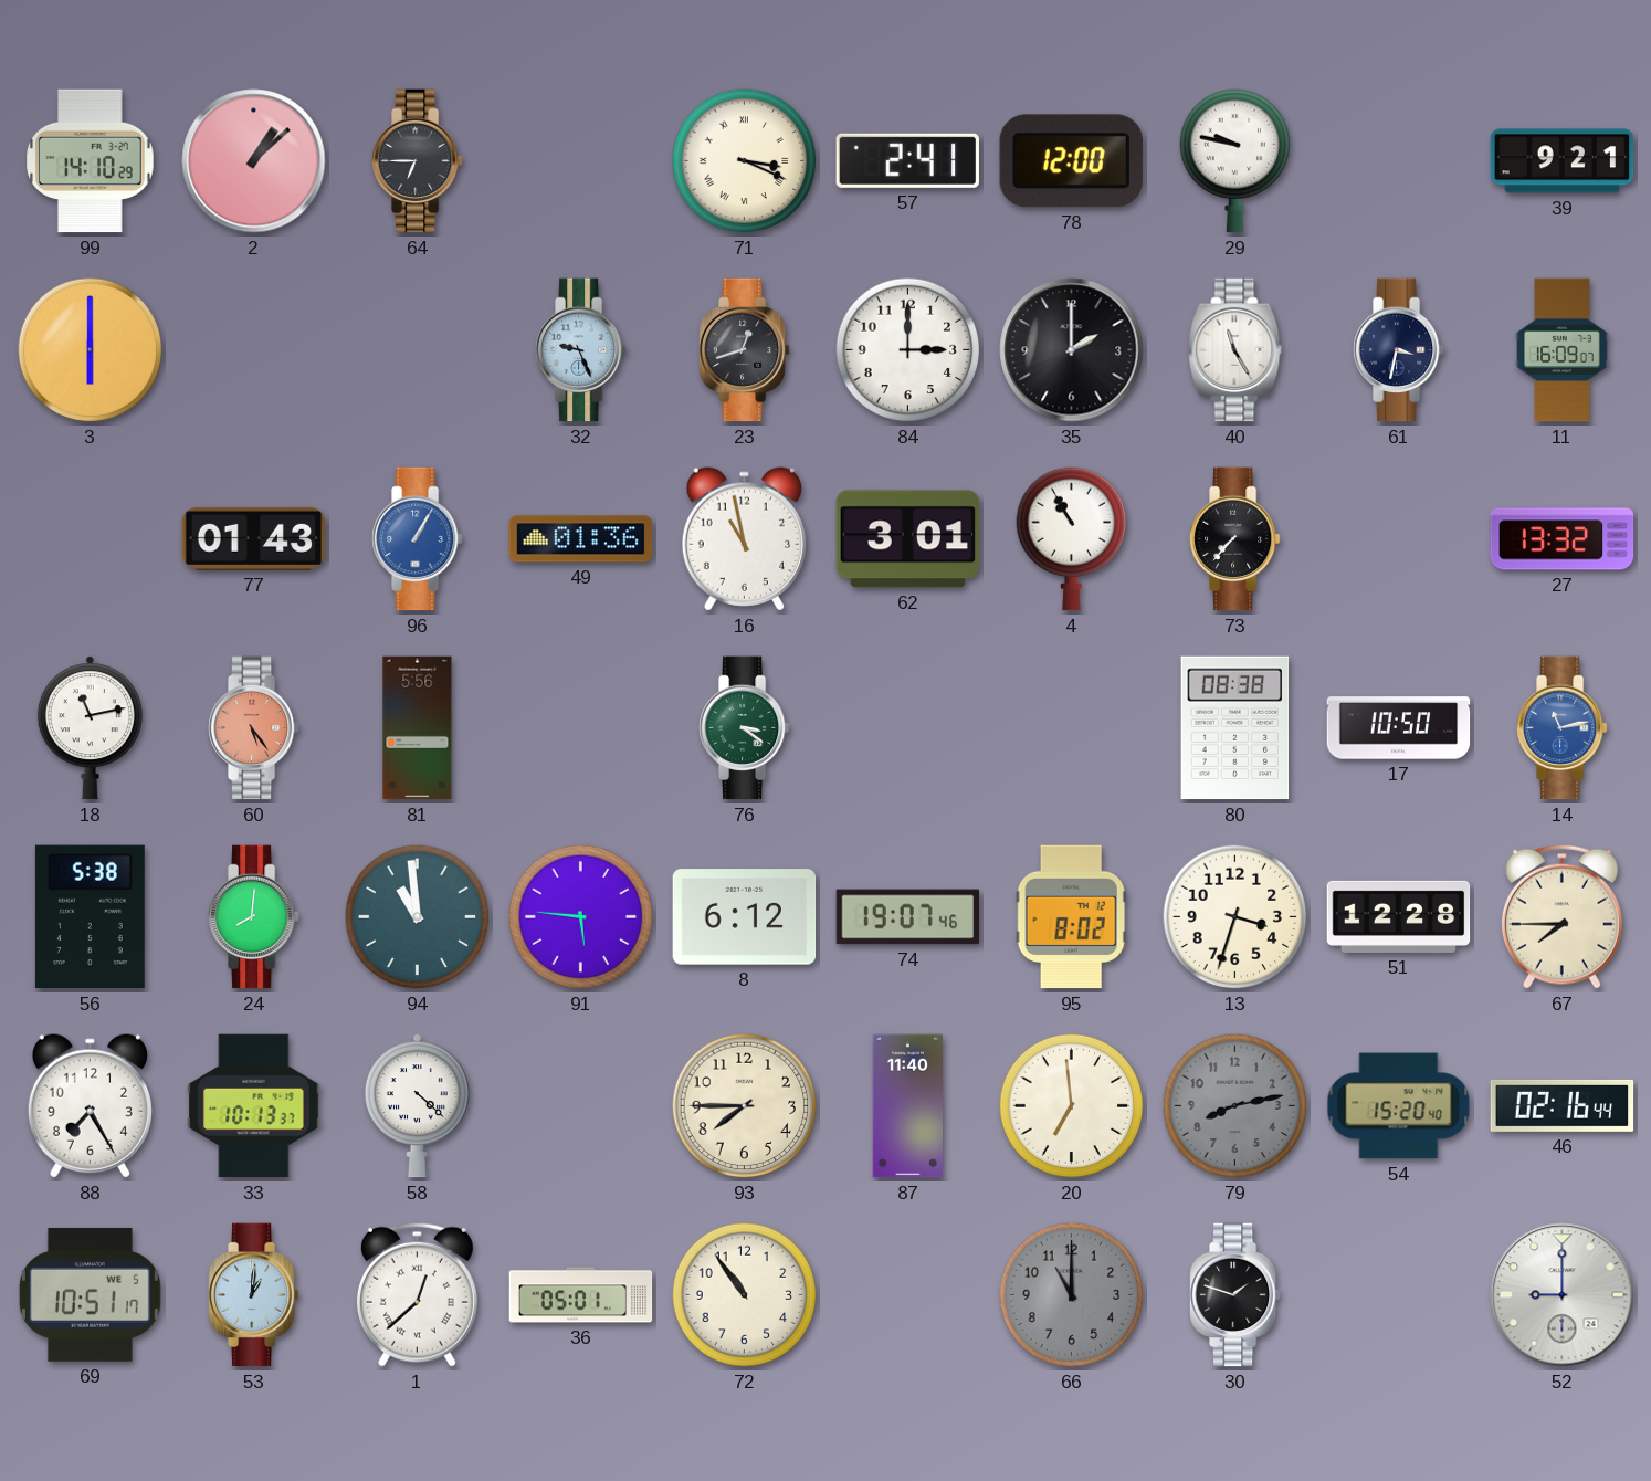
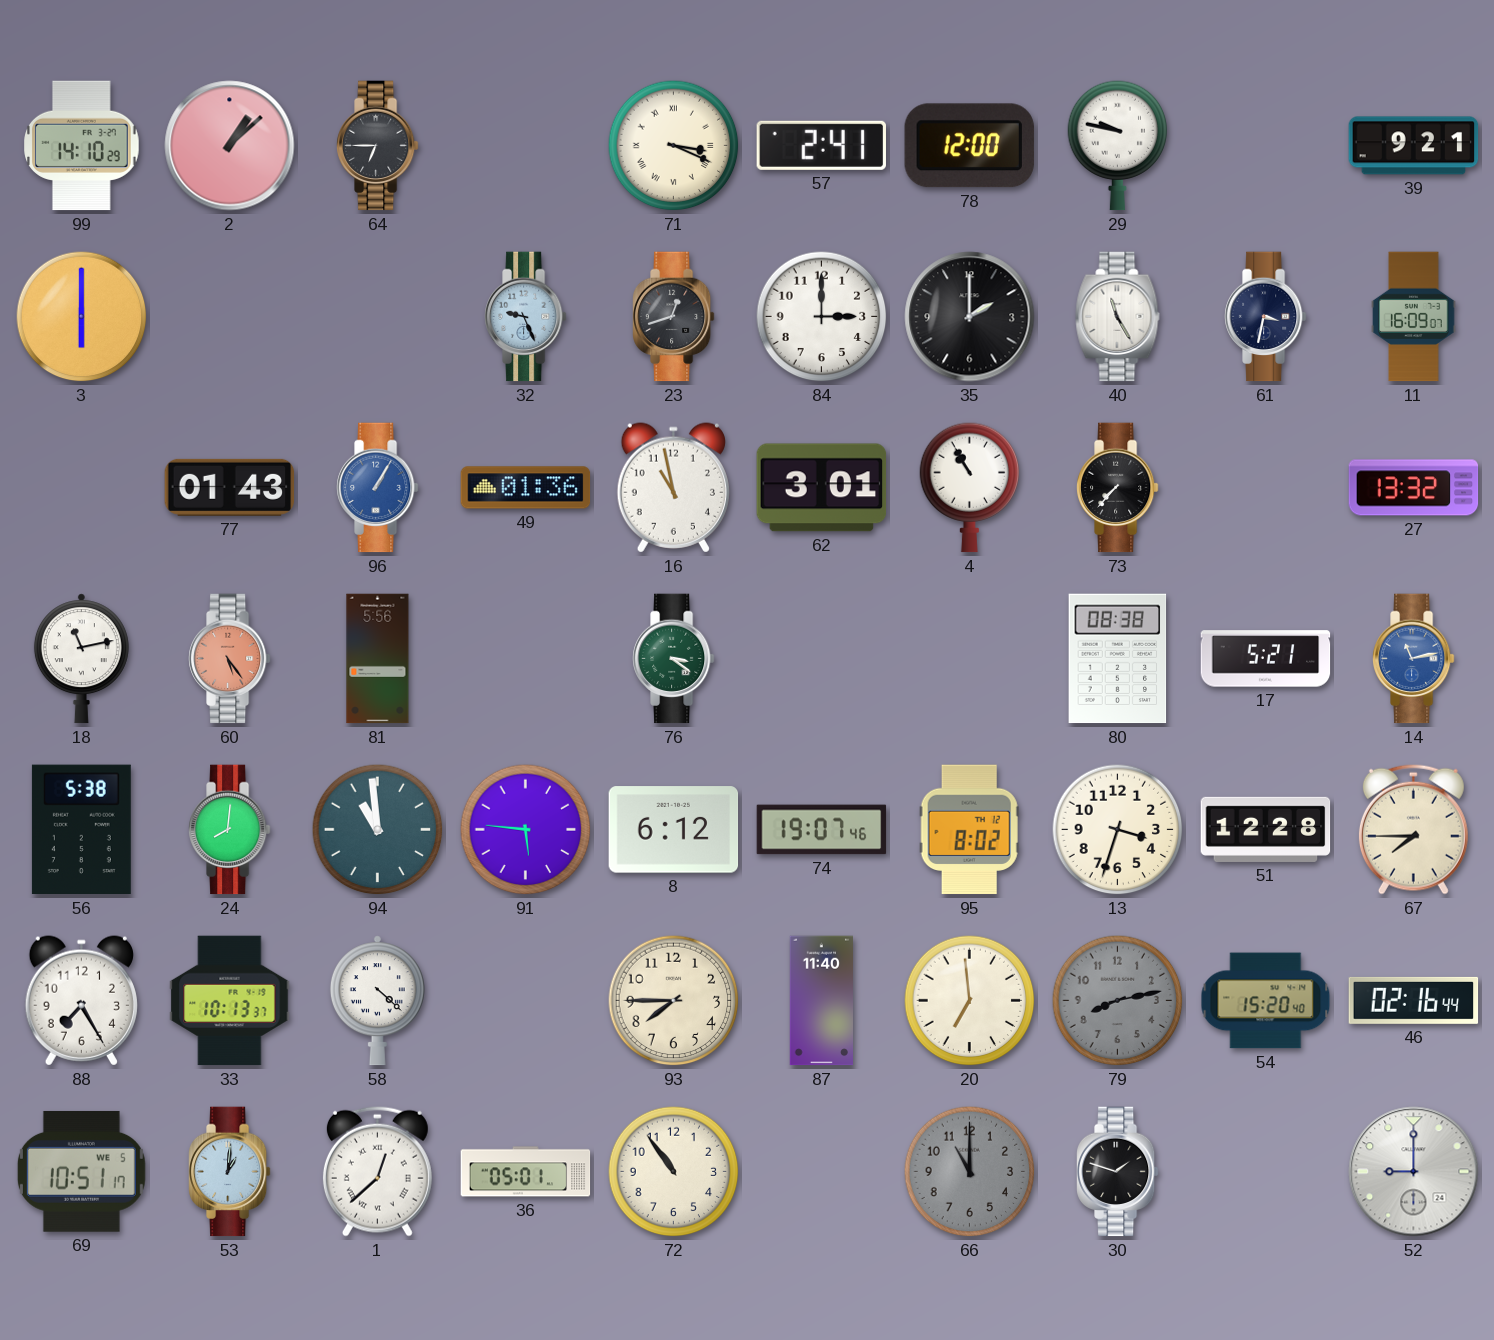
17: 10:50 -> 5:21 (1266, 659)
